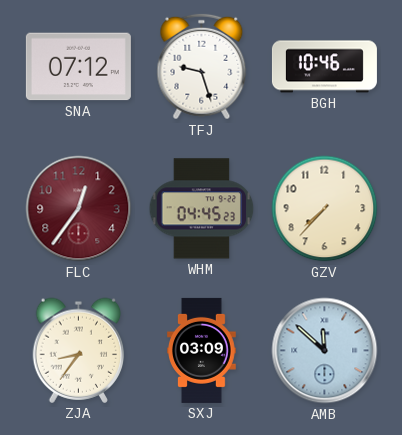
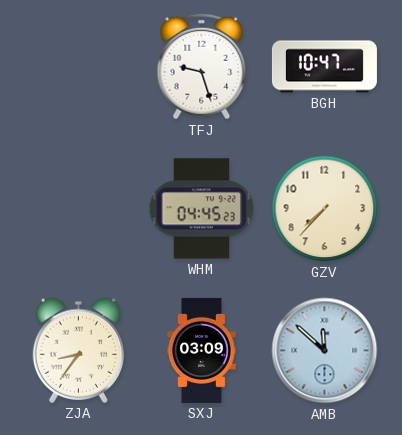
SNA: 07:12 -> none (78, 67)
BGH: 10:46 -> 10:47 (324, 67)
FLC: 12:36 -> none (79, 209)
